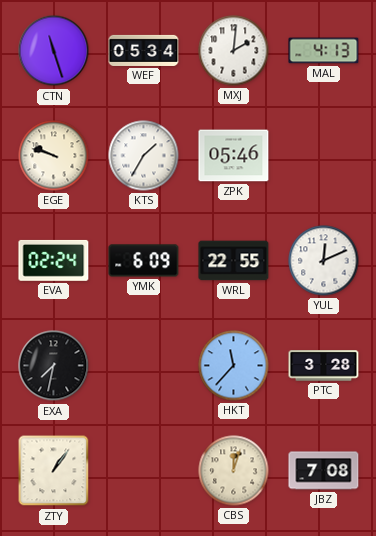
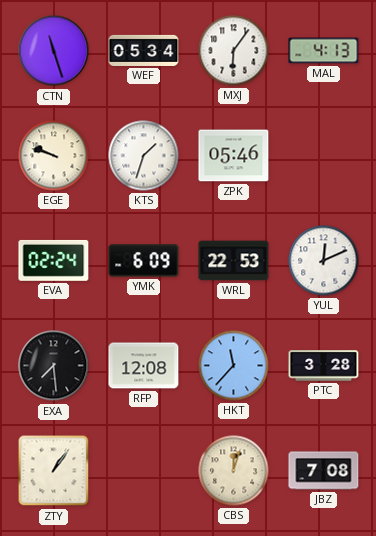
MXJ: 2:01 -> 6:06 (234, 51)
KTS: 1:35 -> 1:33 (144, 156)
WRL: 22:55 -> 22:53 (234, 261)
EXA: 7:32 -> 7:29 (54, 366)
RFP: none -> 12:08 (144, 366)
